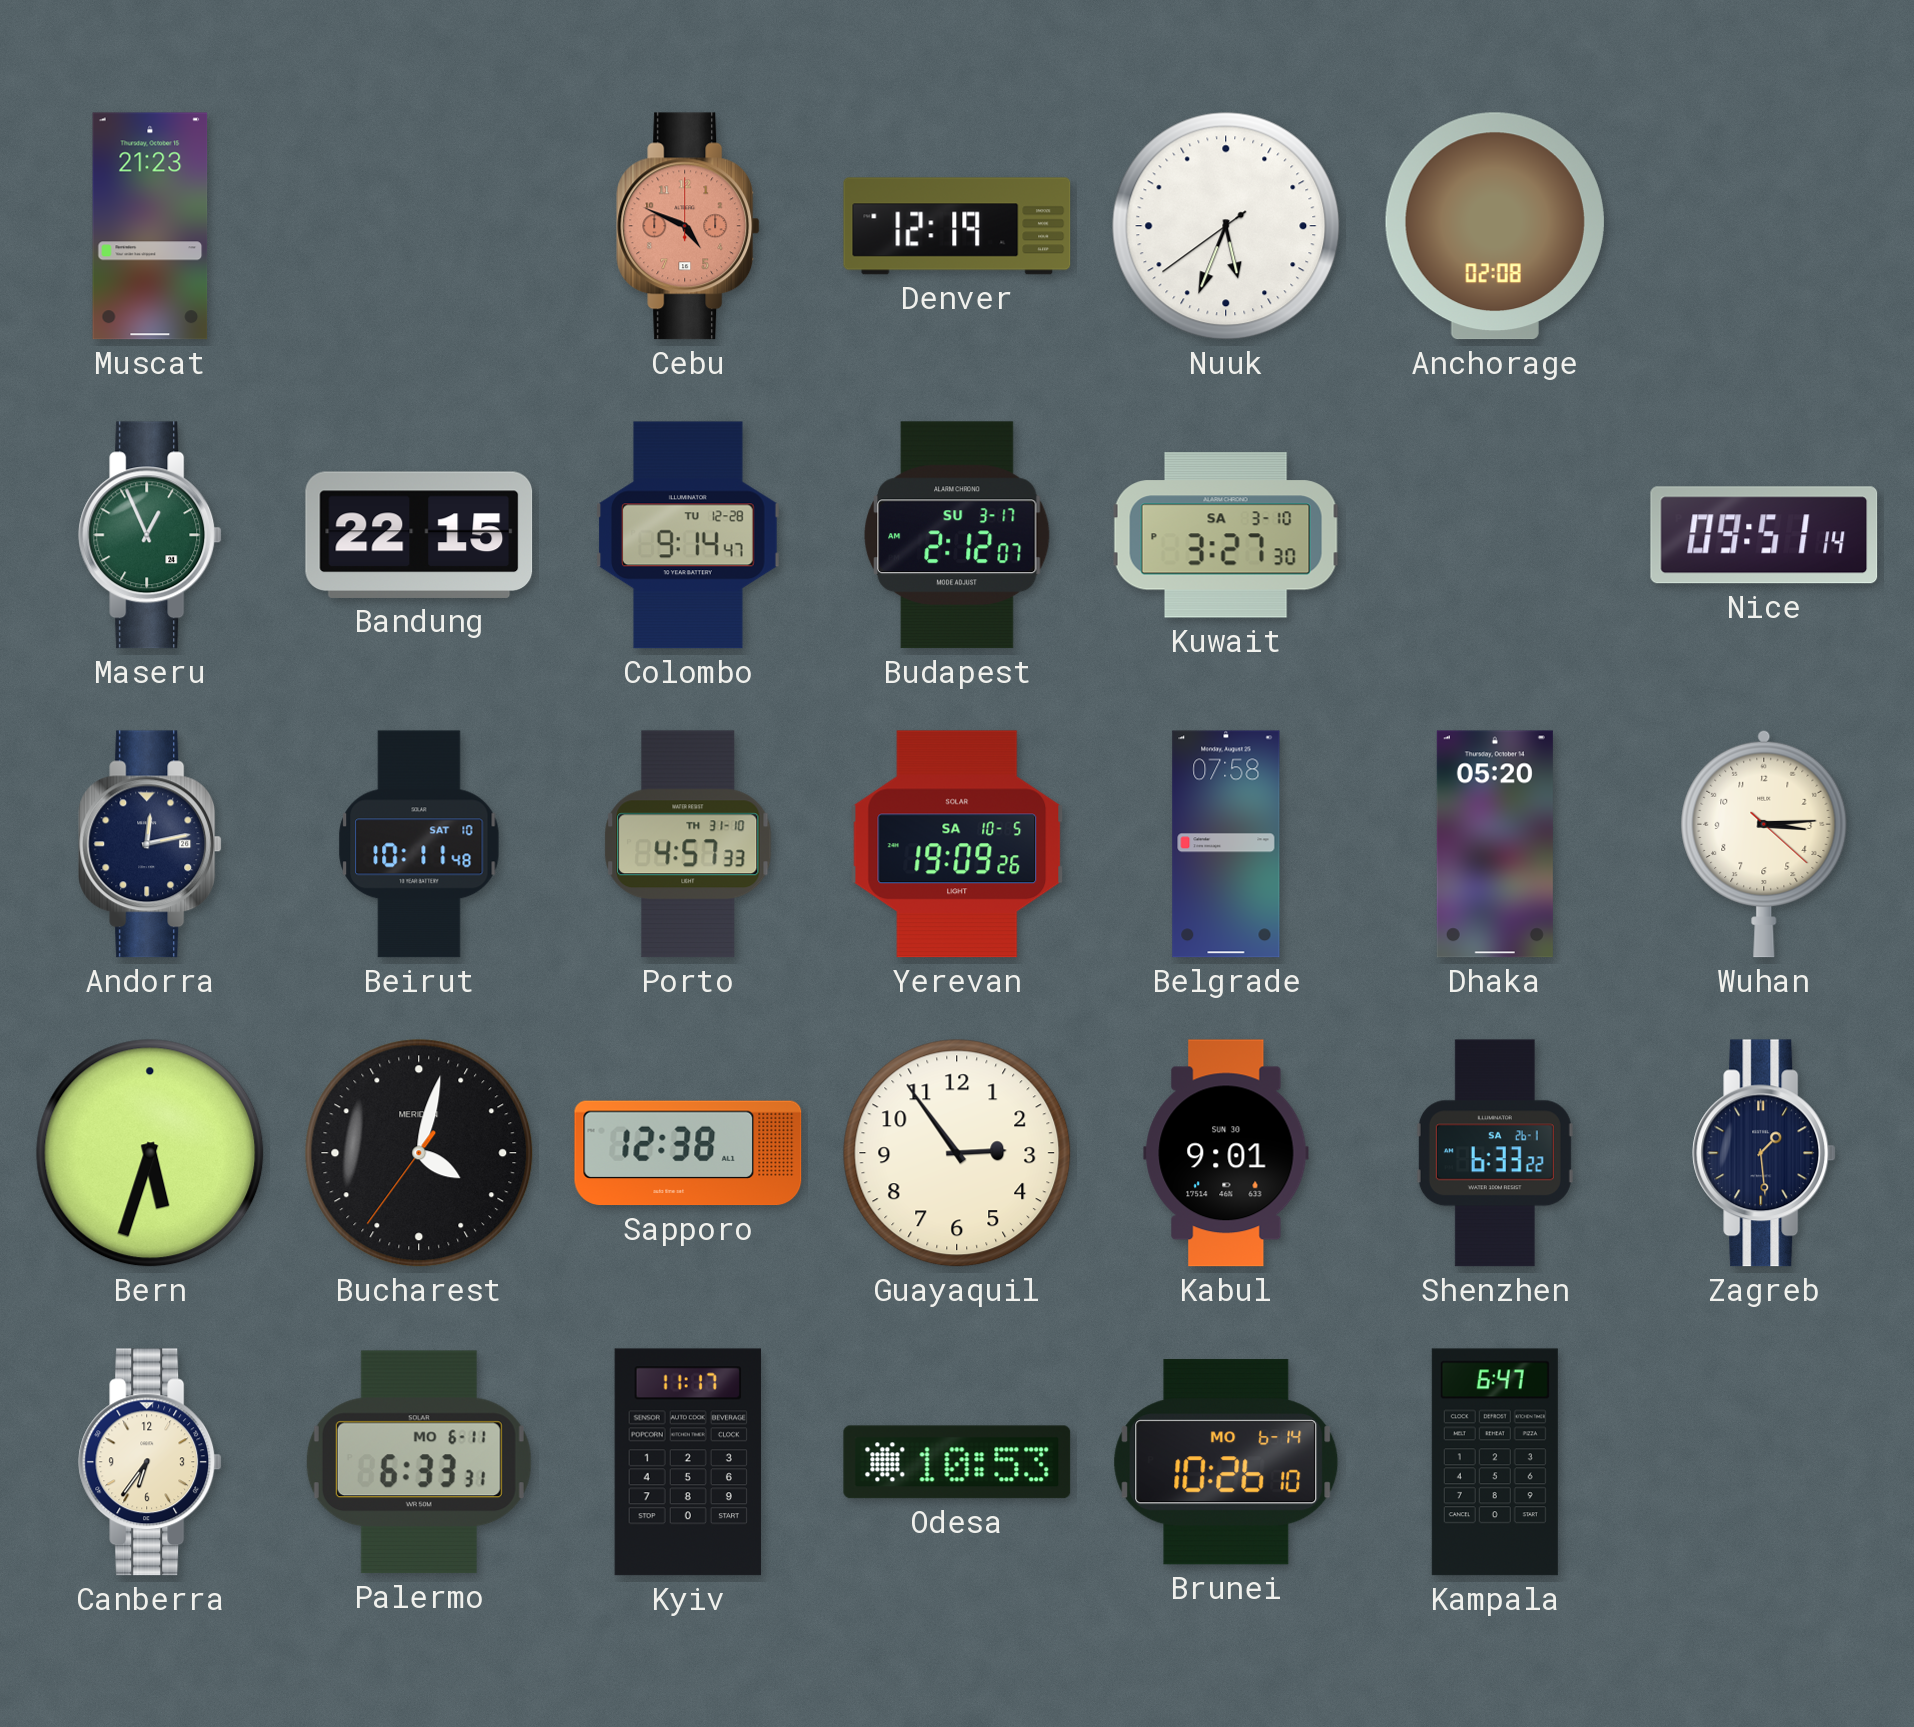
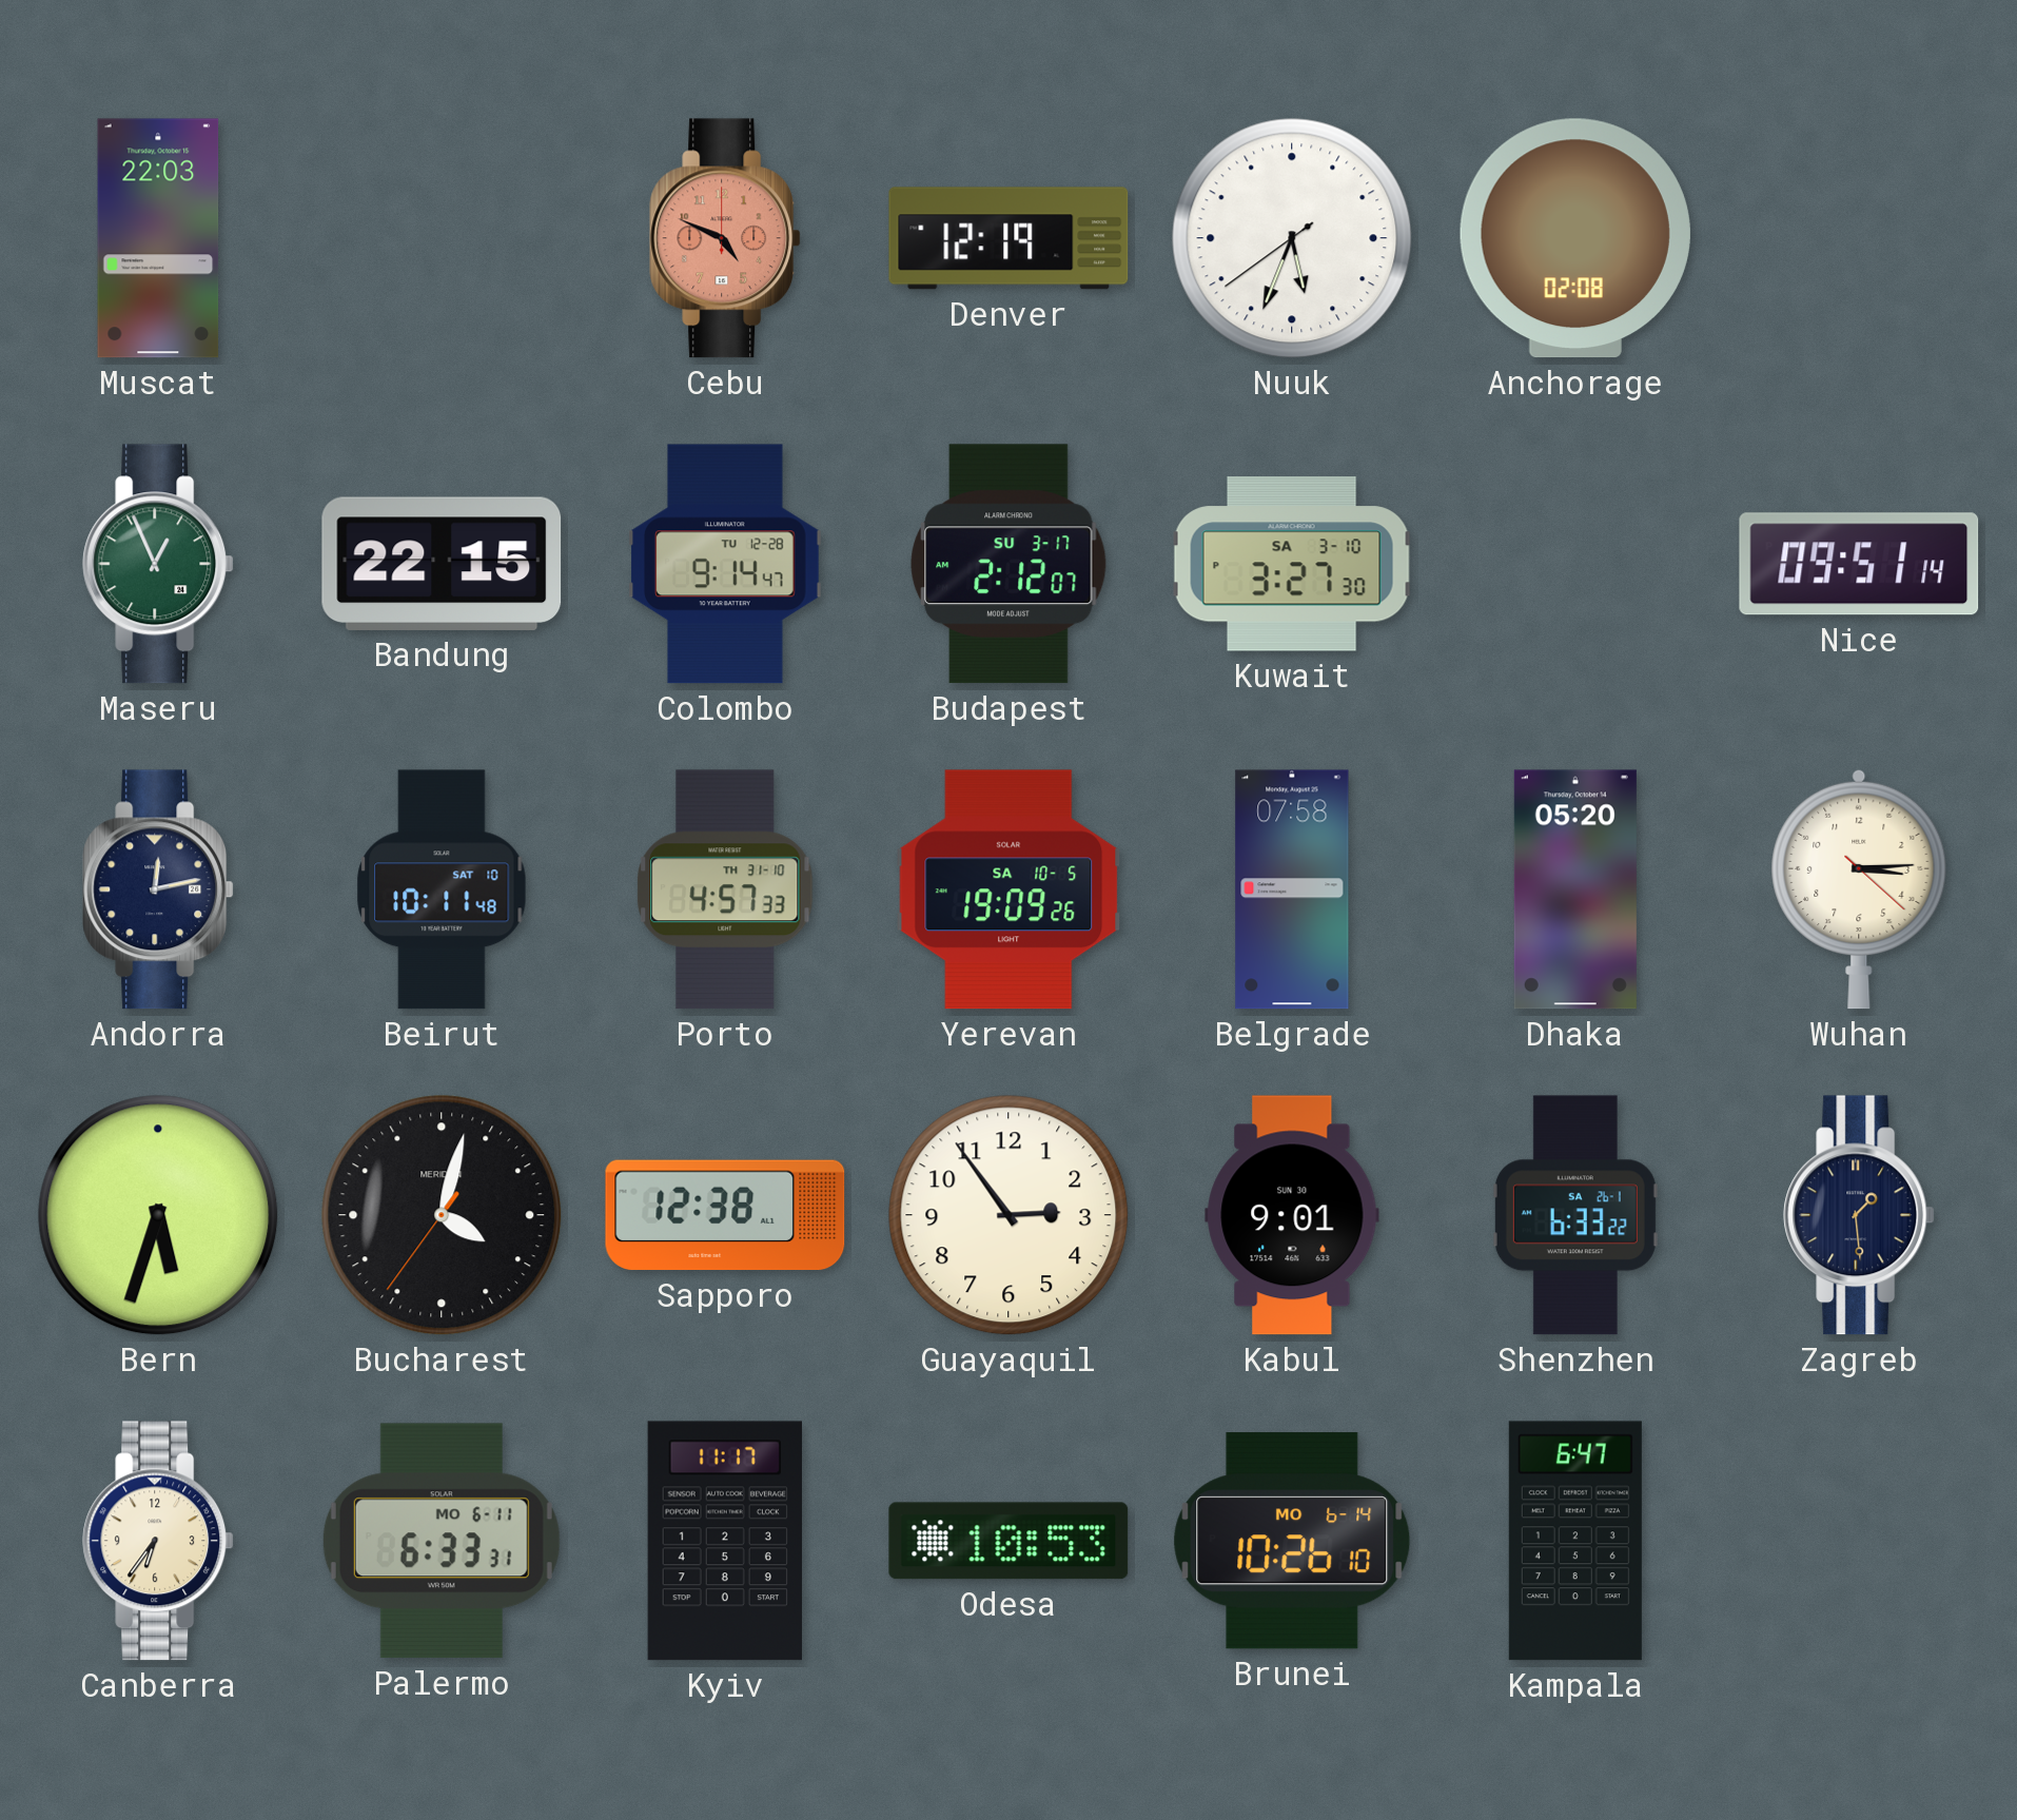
Muscat: 21:23 -> 22:03 (158, 238)
